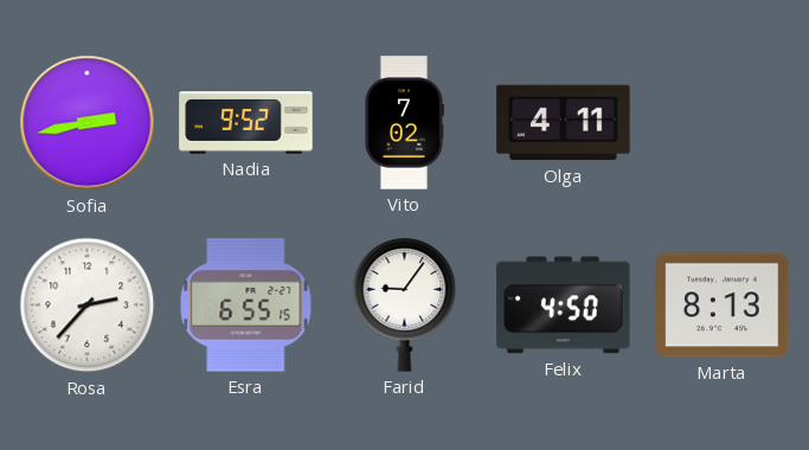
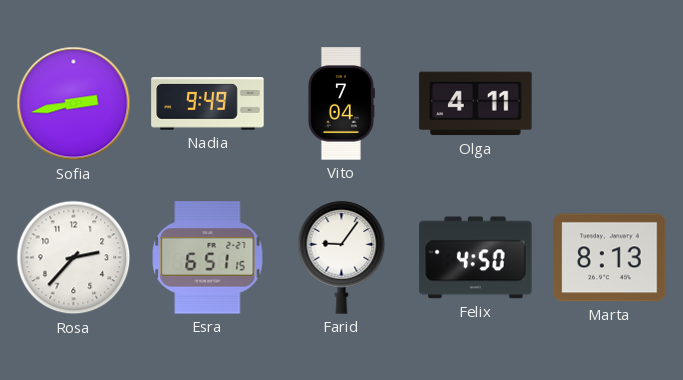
Nadia: 9:52 -> 9:49 (208, 104)
Vito: 7:02 -> 7:04 (341, 104)
Esra: 6:55 -> 6:51 (208, 258)
